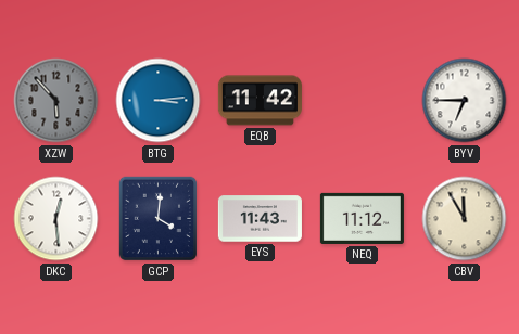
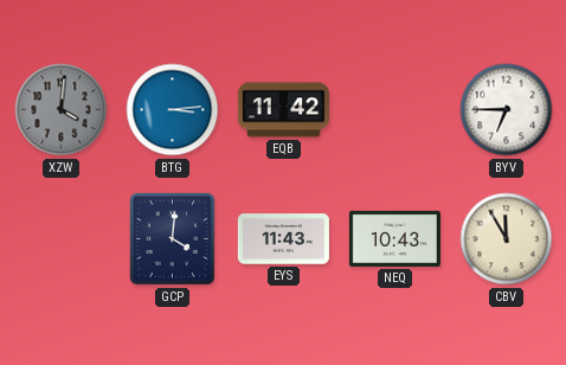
XZW: 5:53 -> 4:01 (62, 110)
DKC: 12:29 -> none (56, 219)
NEQ: 11:12 -> 10:43 (394, 238)
